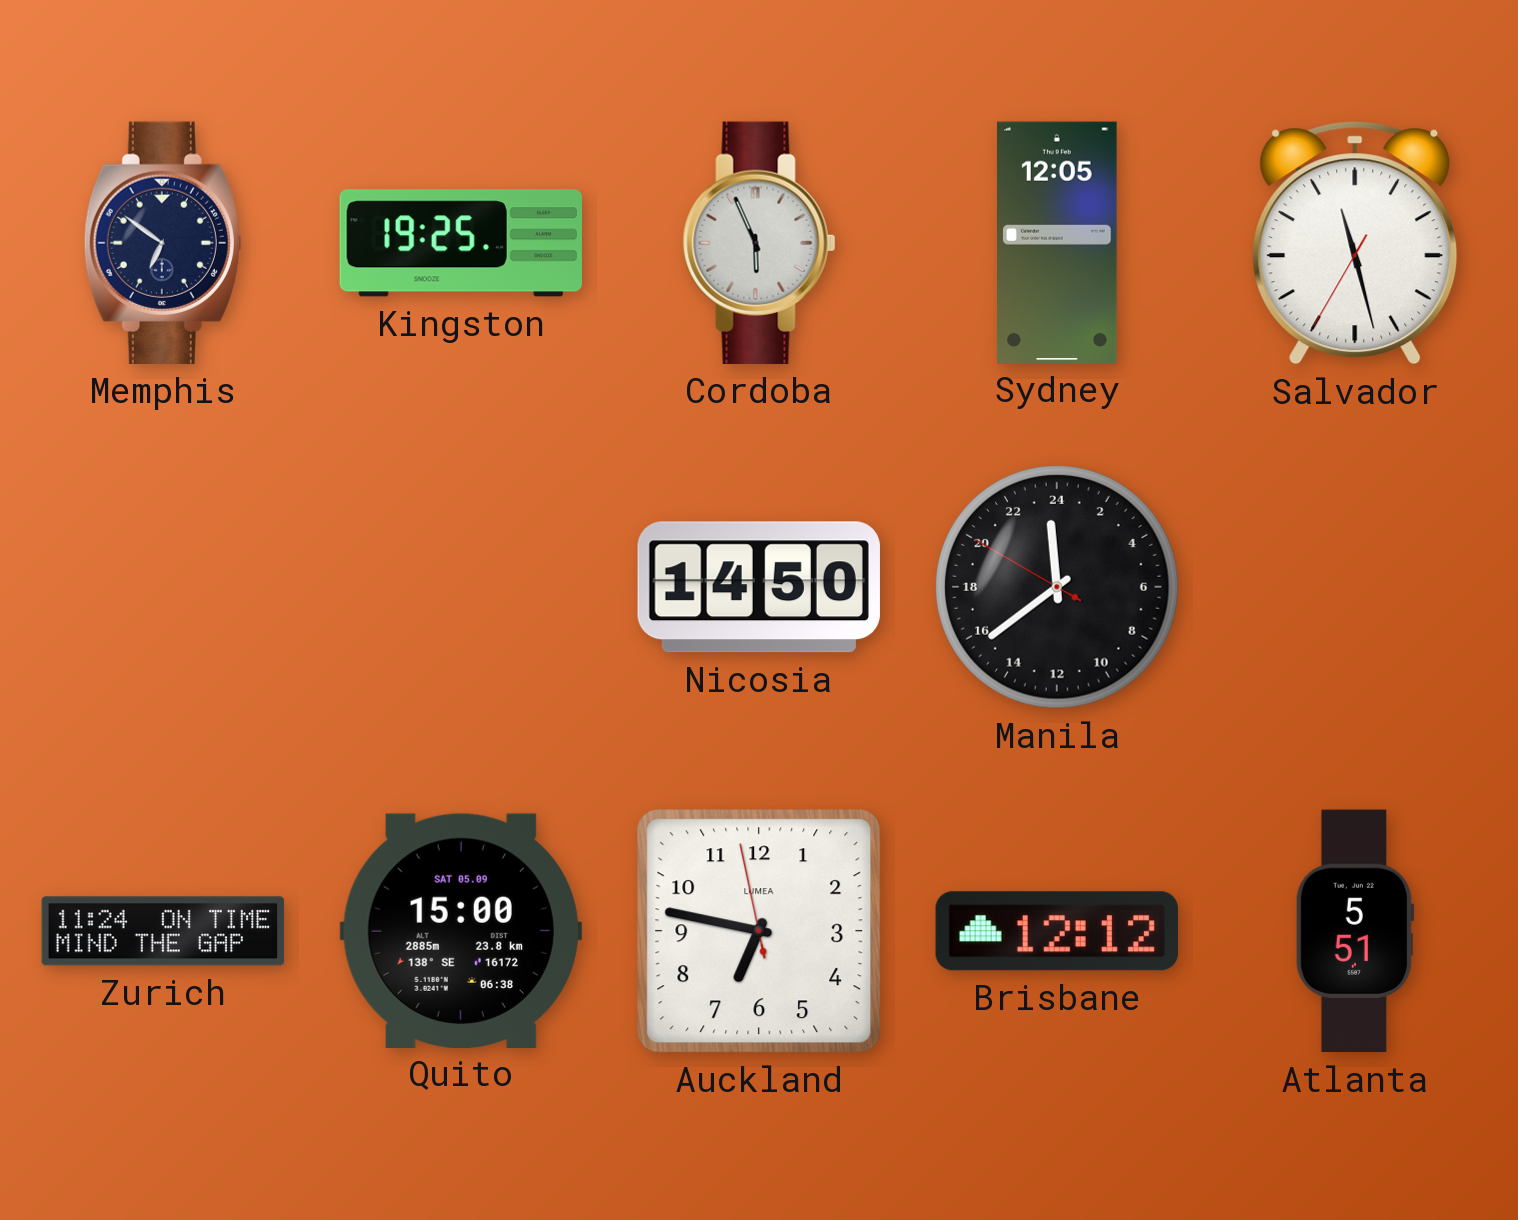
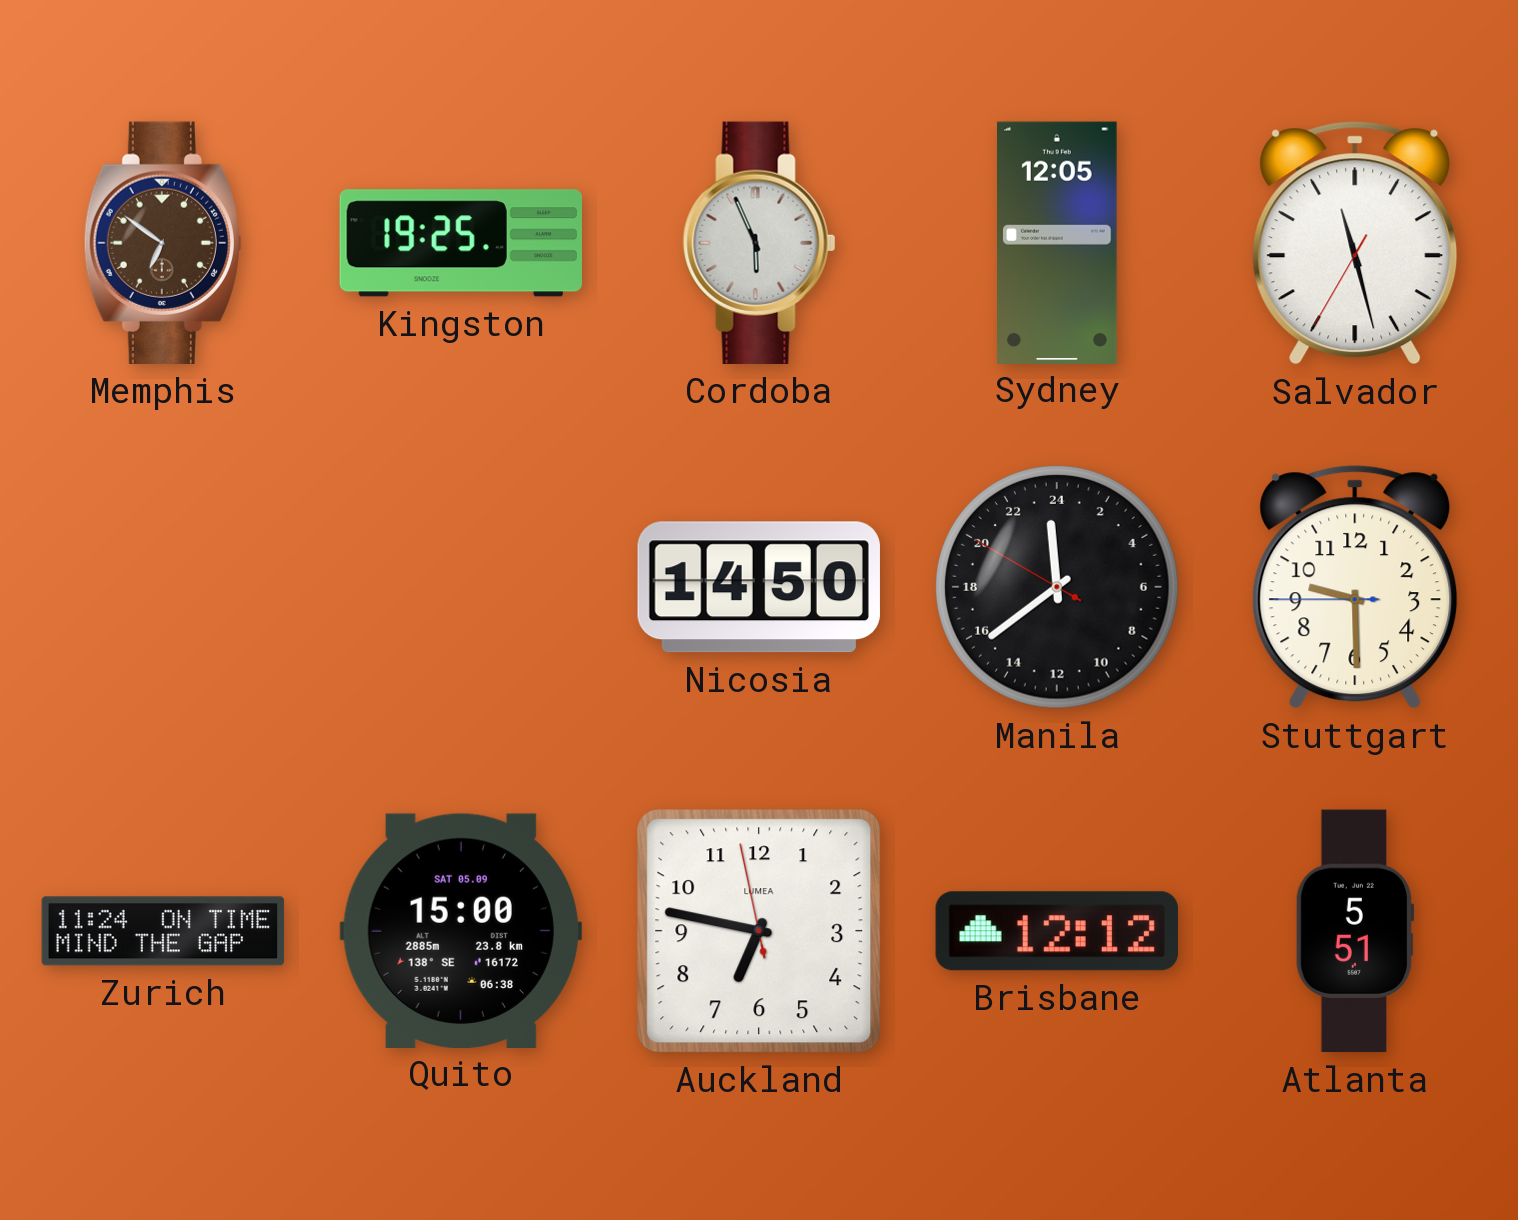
Memphis dial: navy -> brown (163, 243)
Stuttgart: none -> 9:29 (1355, 587)
